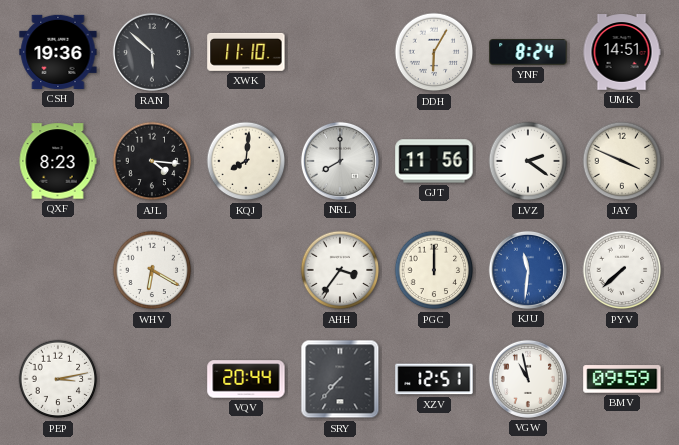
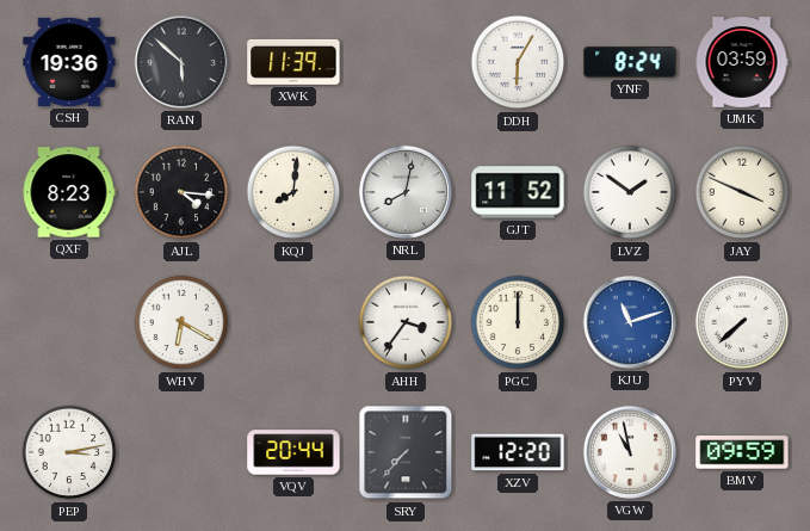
XWK: 11:10 -> 11:39 (293, 62)
UMK: 14:51 -> 03:59 (742, 62)
NRL: 8:00 -> 8:02 (406, 192)
GJT: 11:56 -> 11:52 (518, 192)
LVZ: 2:21 -> 1:51 (630, 192)
KJU: 11:31 -> 11:12 (630, 322)
XZV: 12:51 -> 12:20 (518, 452)
